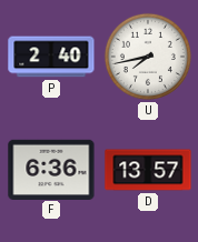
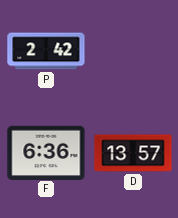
P: 2:40 -> 2:42 (46, 51)
U: 7:43 -> none (148, 57)
